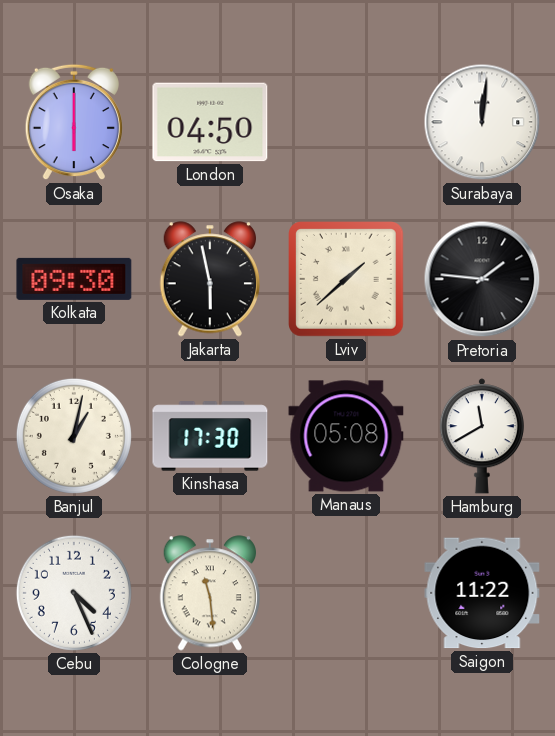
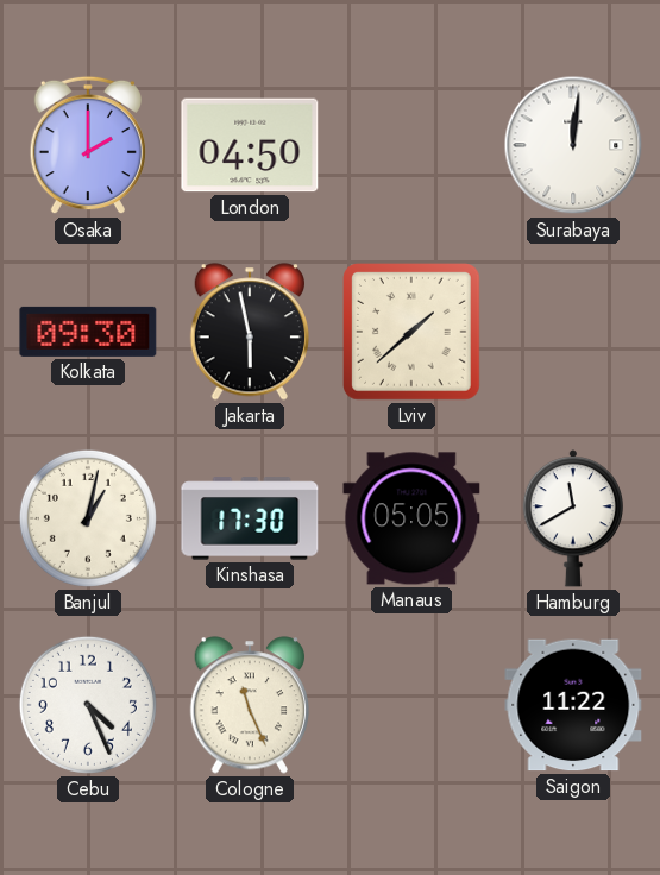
Osaka: 6:00 -> 2:00 (88, 145)
Pretoria: 1:46 -> none (482, 279)
Manaus: 05:08 -> 05:05 (411, 518)
Cologne: 11:29 -> 11:26 (249, 705)
